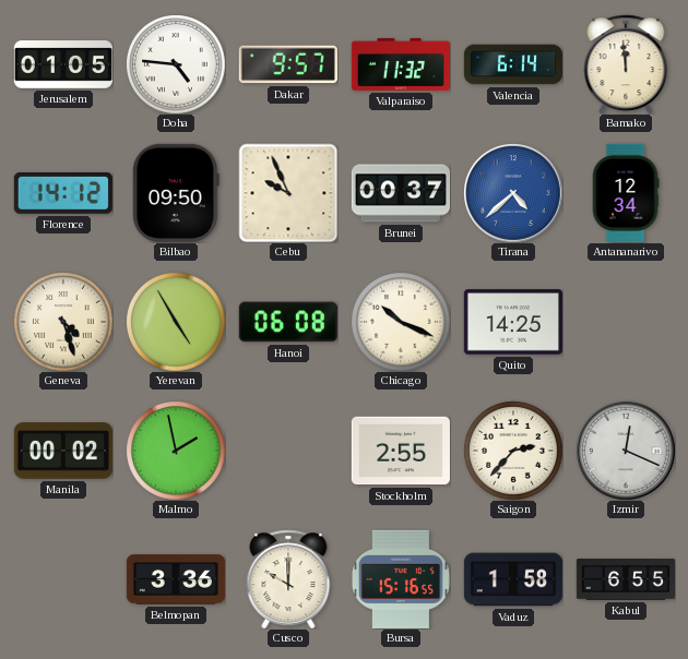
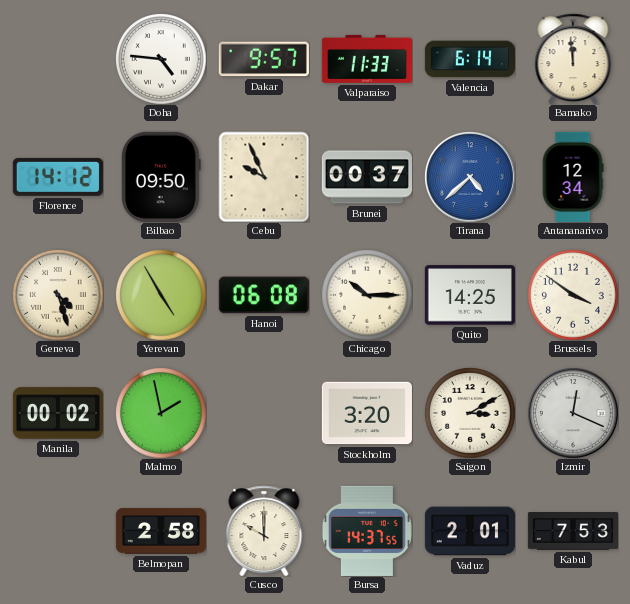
Jerusalem: 01:05 -> none (63, 65)
Valparaiso: 11:32 -> 11:33 (367, 59)
Chicago: 10:19 -> 10:15 (367, 295)
Brussels: none -> 3:51 (573, 295)
Stockholm: 2:55 -> 3:20 (367, 413)
Saigon: 2:37 -> 3:10 (470, 413)
Belmopan: 3:36 -> 2:58 (161, 531)
Bursa: 15:16 -> 14:37 (367, 531)
Vaduz: 1:58 -> 2:01 (470, 531)
Kabul: 6:55 -> 7:53 (572, 532)
